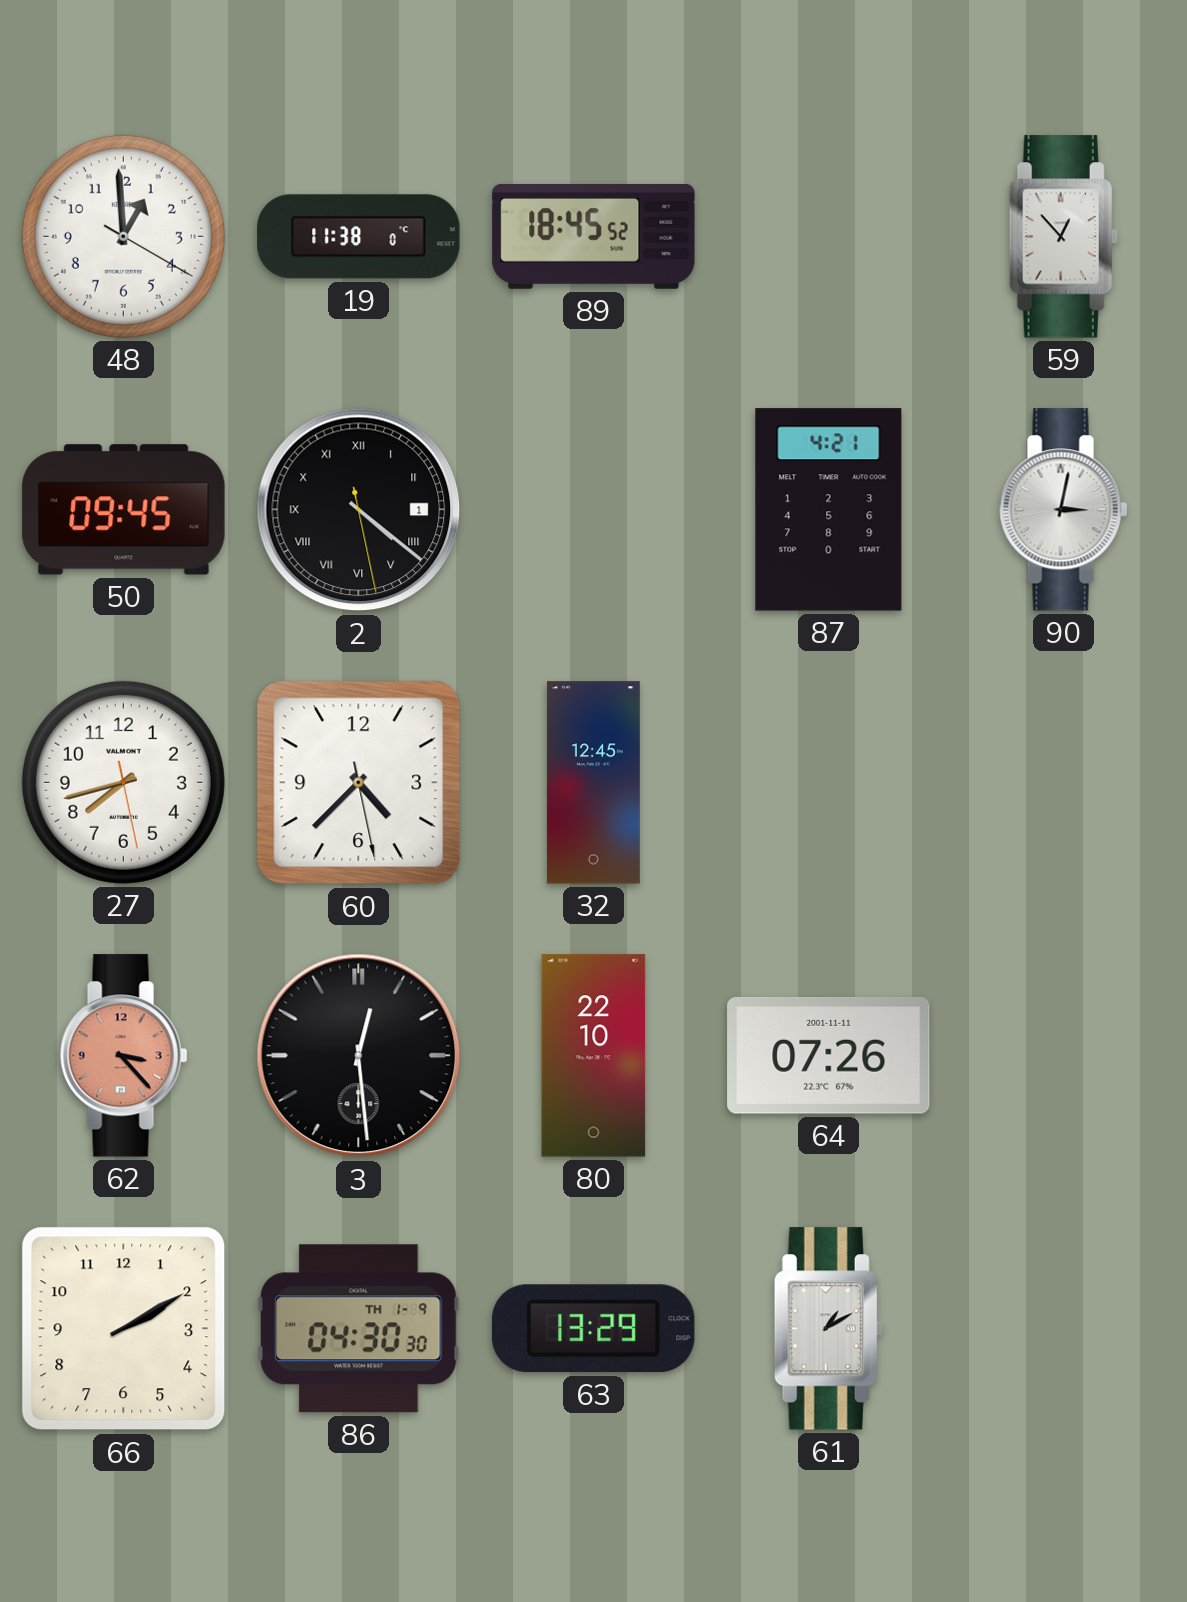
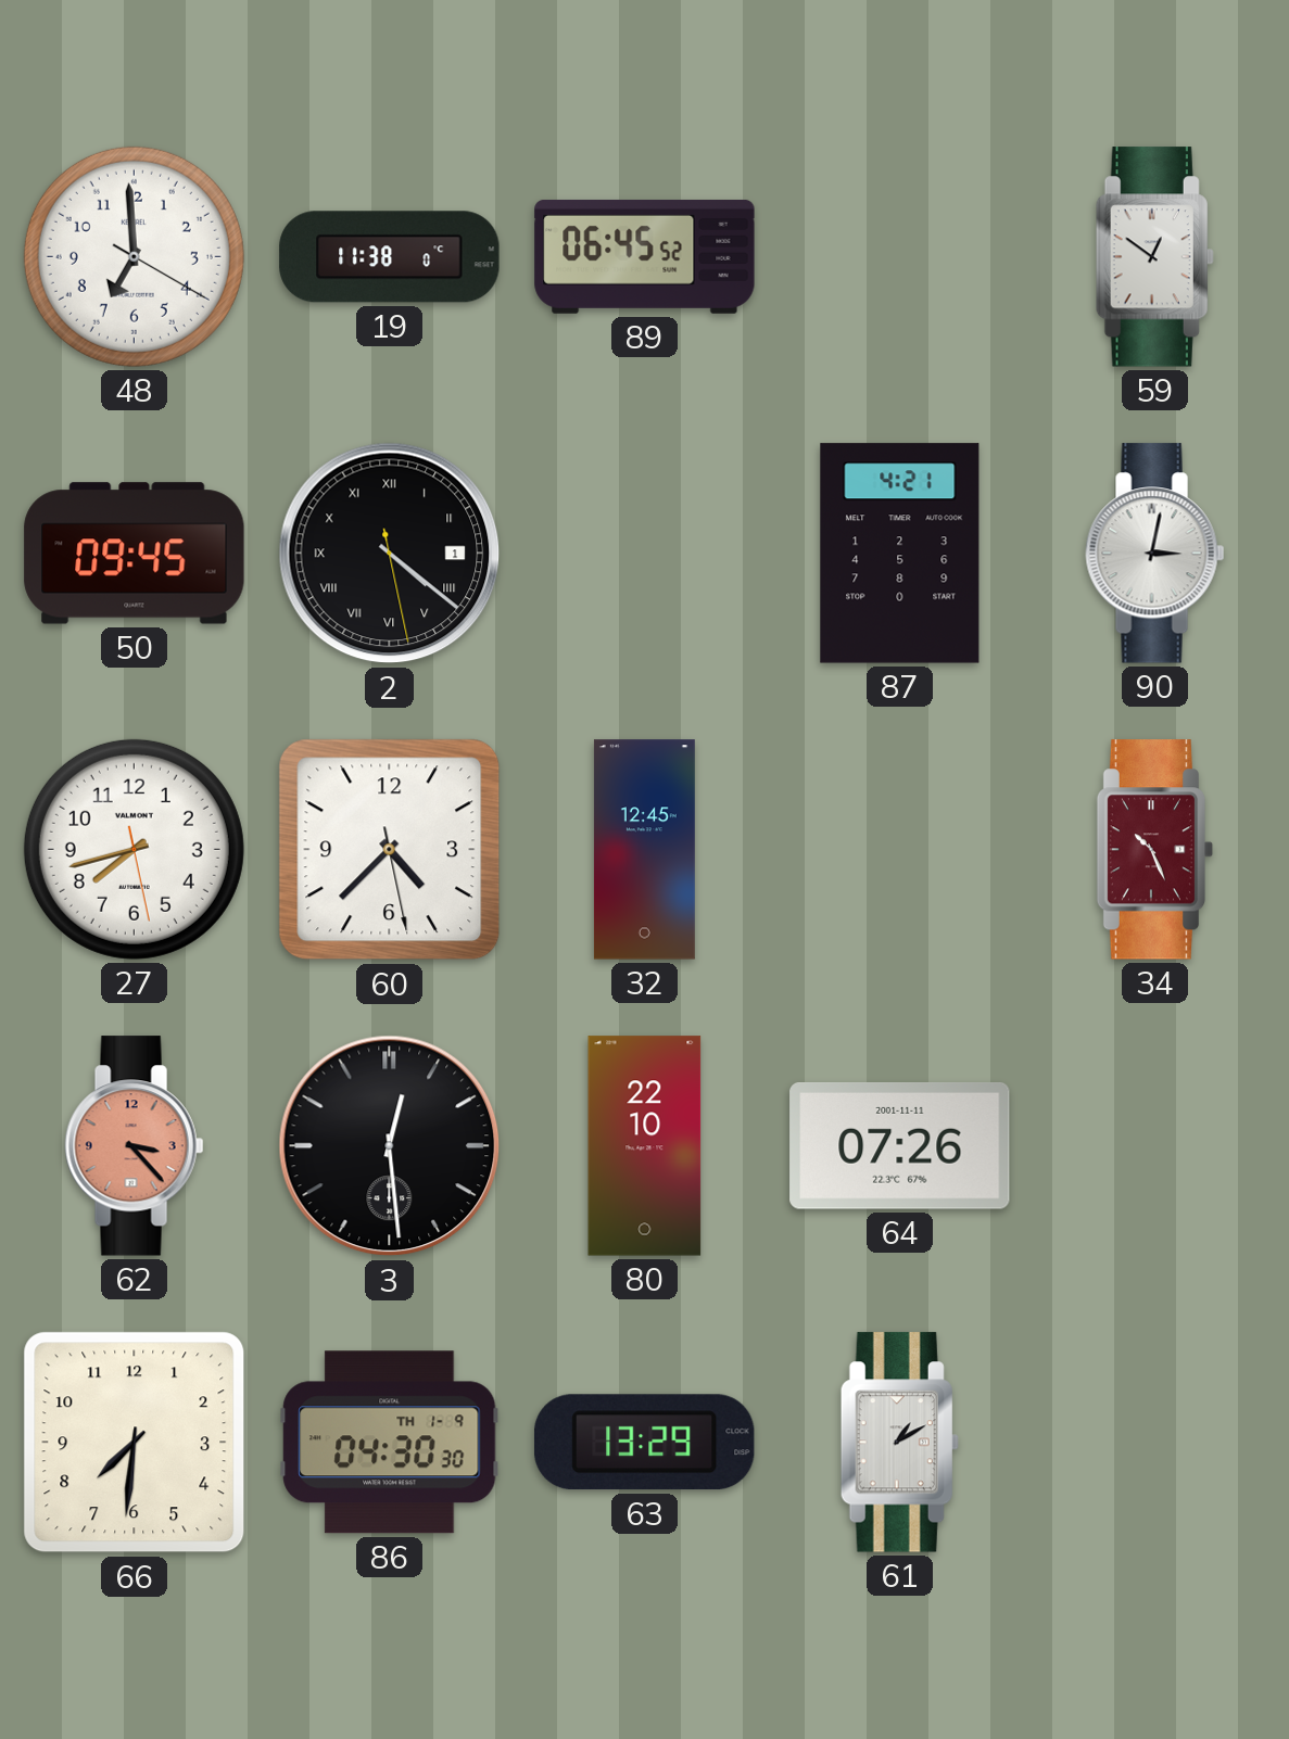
48: 12:59 -> 6:59 (134, 256)
89: 18:45 -> 06:45 (645, 256)
59: 12:53 -> 12:51 (1154, 257)
34: none -> 10:26 (1155, 850)
66: 2:10 -> 7:31 (135, 1443)
